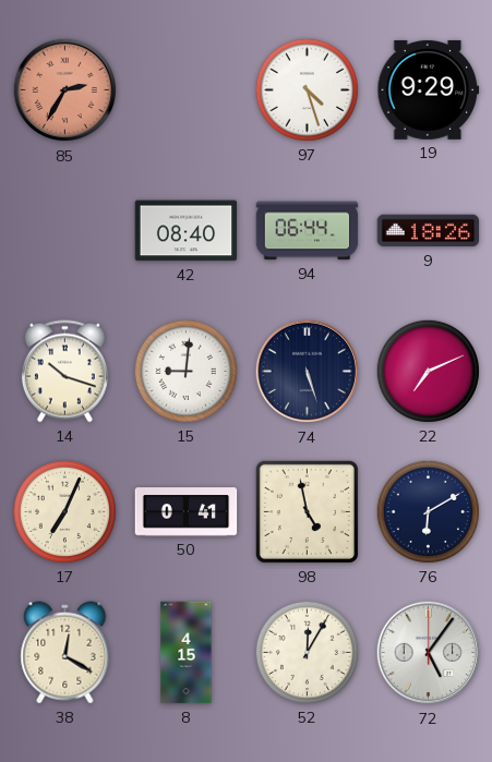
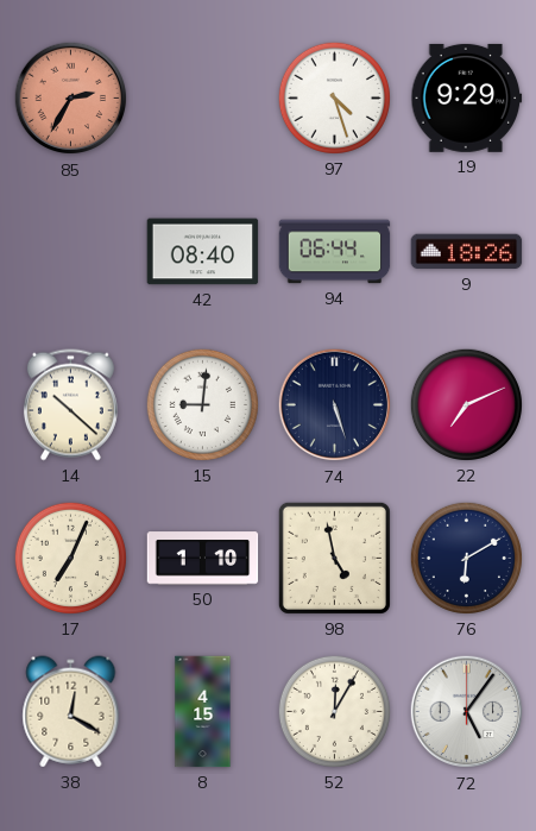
14: 10:18 -> 10:22 (70, 405)
50: 0:41 -> 1:10 (203, 559)
